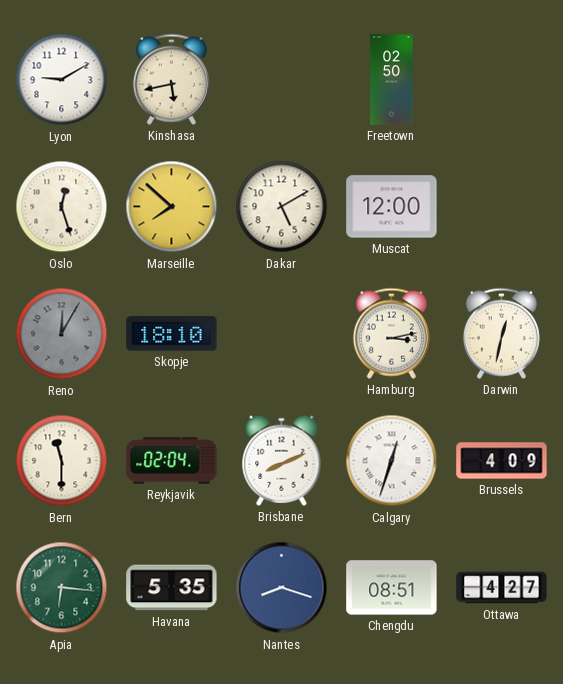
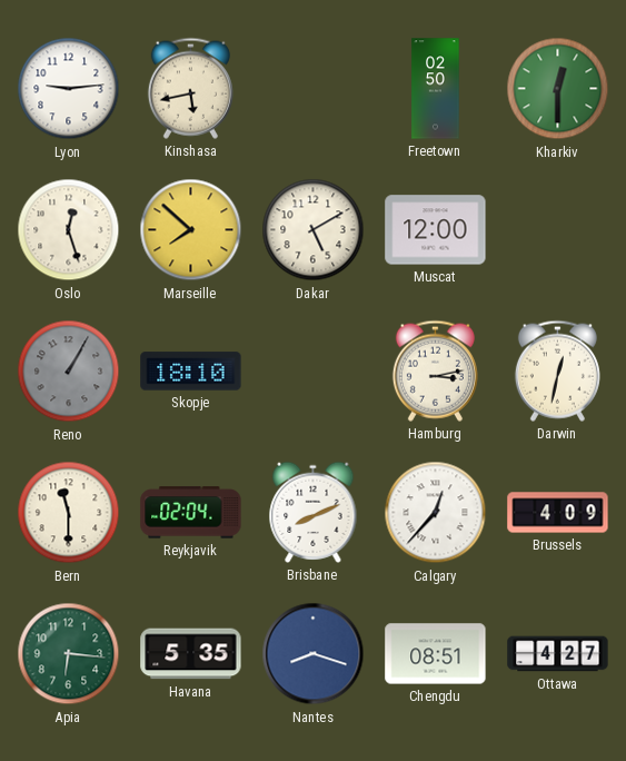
Lyon: 9:10 -> 9:14 (69, 89)
Kharkiv: none -> 12:30 (558, 89)
Reno: 12:05 -> 1:05 (69, 372)
Calgary: 12:33 -> 12:37 (436, 513)
